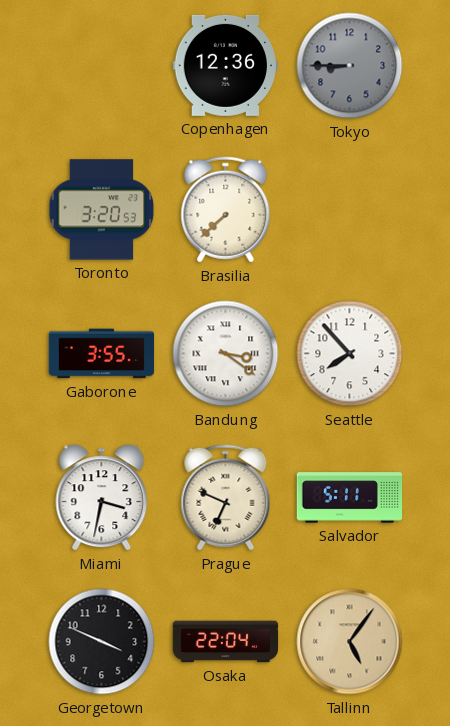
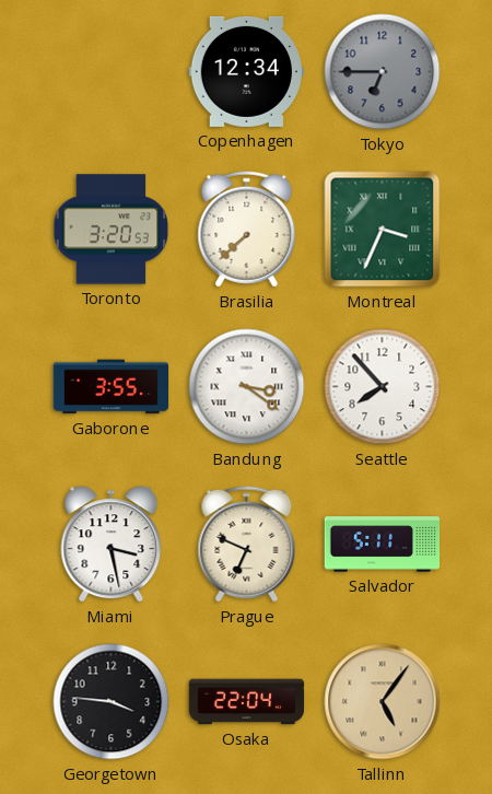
Copenhagen: 12:36 -> 12:34 (246, 71)
Tokyo: 8:45 -> 6:45 (383, 72)
Montreal: none -> 3:34 (383, 230)
Miami: 3:32 -> 3:28 (112, 545)
Georgetown: 3:49 -> 3:46 (112, 702)
